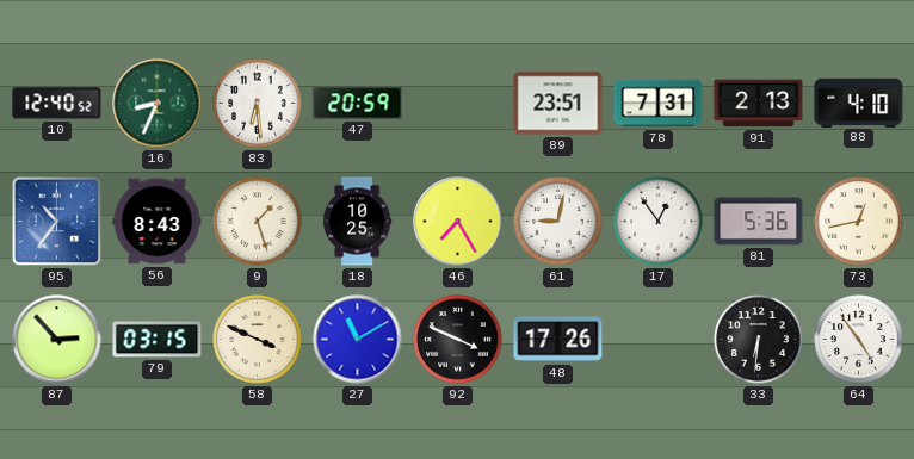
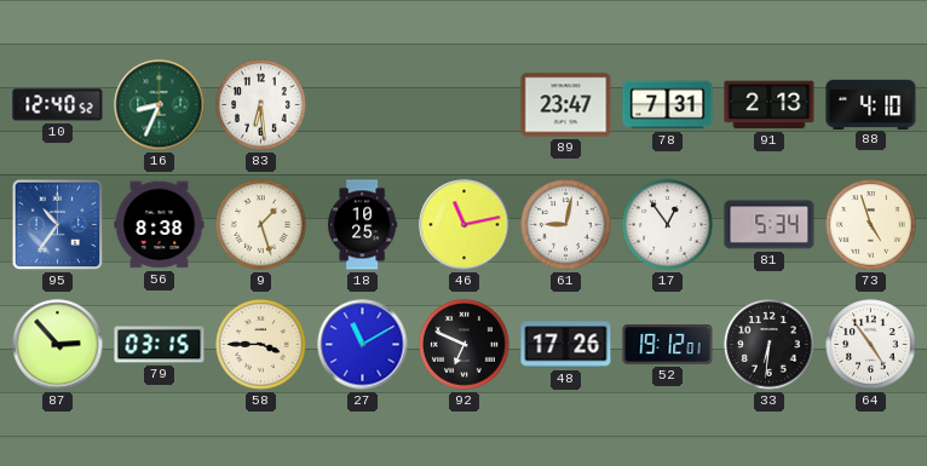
47: 20:59 -> none (358, 104)
89: 23:51 -> 23:47 (566, 105)
56: 8:43 -> 8:38 (160, 225)
46: 7:25 -> 11:13 (465, 225)
81: 5:36 -> 5:34 (770, 225)
73: 12:43 -> 4:57 (871, 225)
58: 3:49 -> 3:45 (261, 345)
92: 3:49 -> 6:49 (465, 345)
52: none -> 19:12 (668, 345)
